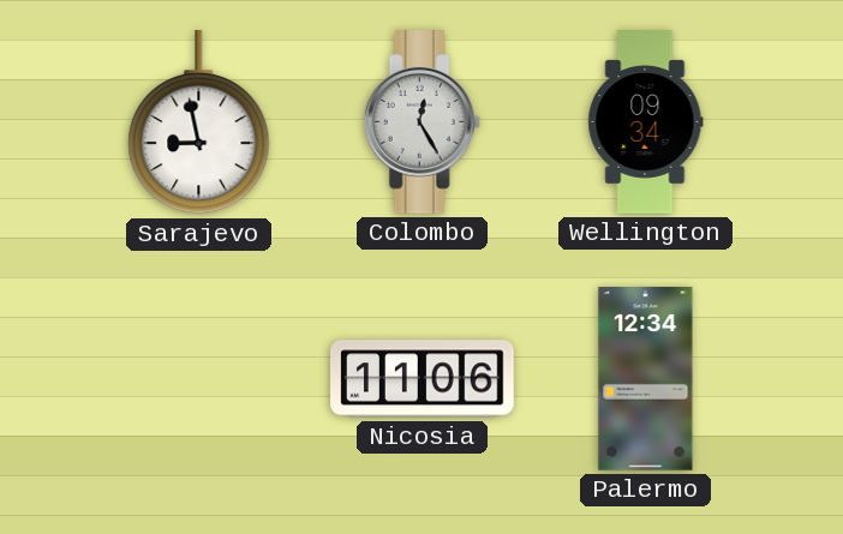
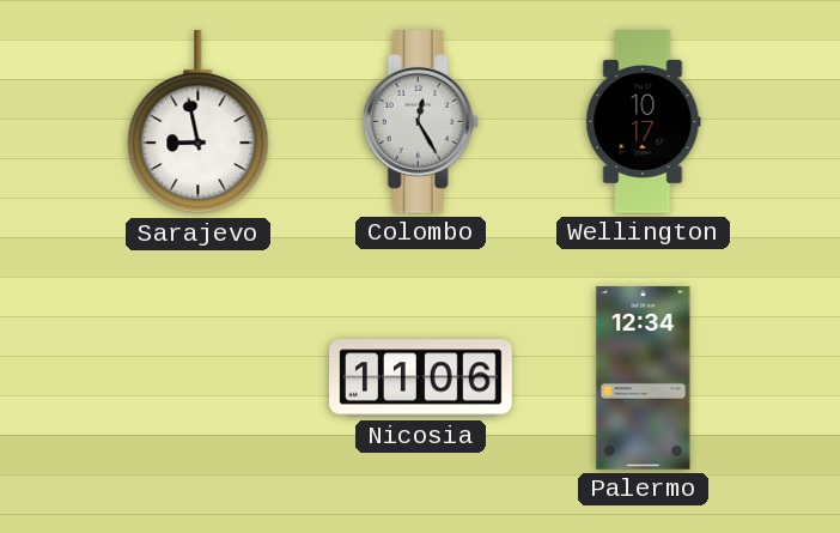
Wellington: 09:34 -> 10:17 (644, 122)
